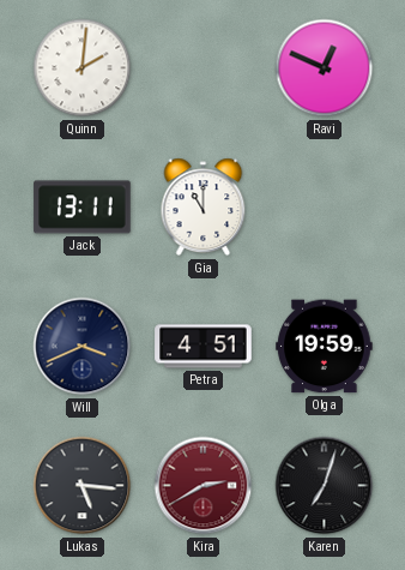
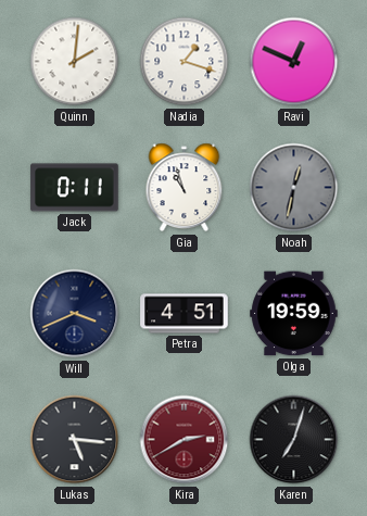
Nadia: none -> 1:18 (185, 62)
Jack: 13:11 -> 0:11 (75, 188)
Gia: 11:00 -> 10:57 (185, 188)
Noah: none -> 12:32 (294, 188)
